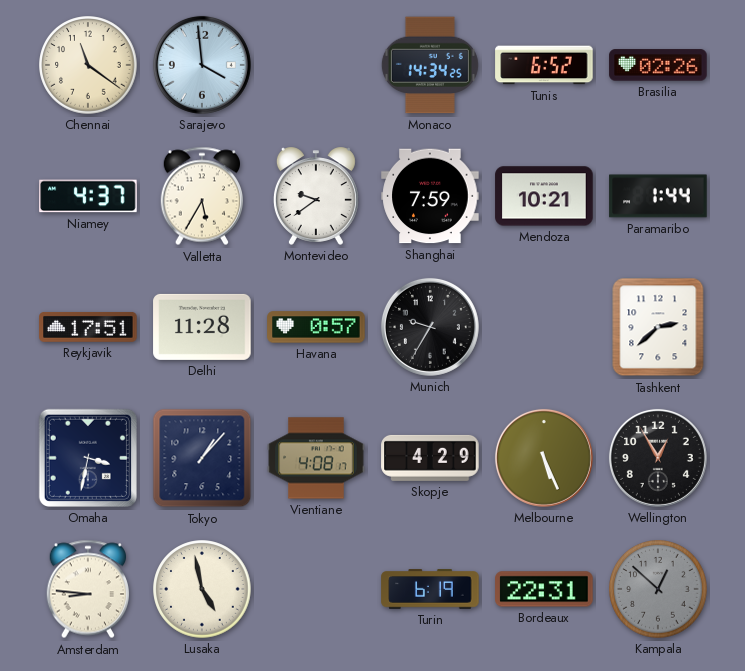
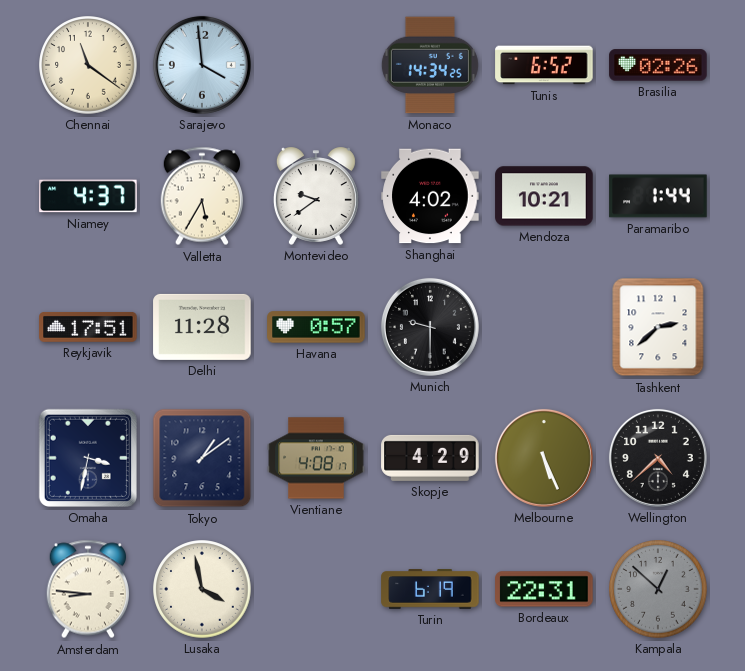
Shanghai: 7:59 -> 4:02 (430, 196)
Munich: 9:35 -> 9:30 (430, 327)
Tokyo: 1:07 -> 1:09 (202, 458)
Wellington: 12:55 -> 4:38 (658, 458)
Lusaka: 4:58 -> 3:58 (202, 589)
